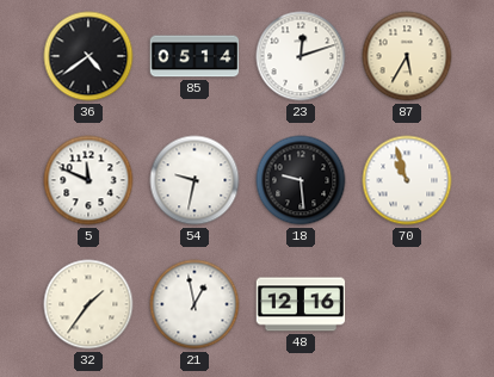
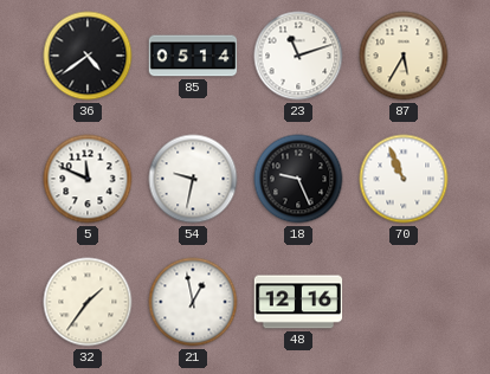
23: 12:12 -> 11:12 (298, 56)
18: 9:29 -> 9:26 (298, 179)
70: 10:57 -> 10:56 (404, 179)
